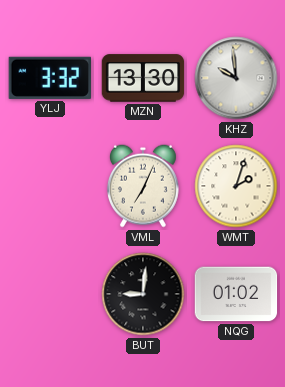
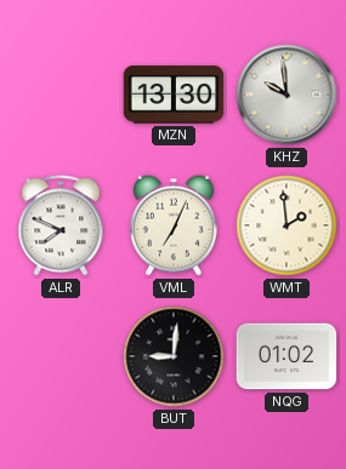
YLJ: 3:32 -> none (49, 78)
ALR: none -> 7:49 (61, 225)
WMT: 2:03 -> 1:59 (287, 225)
